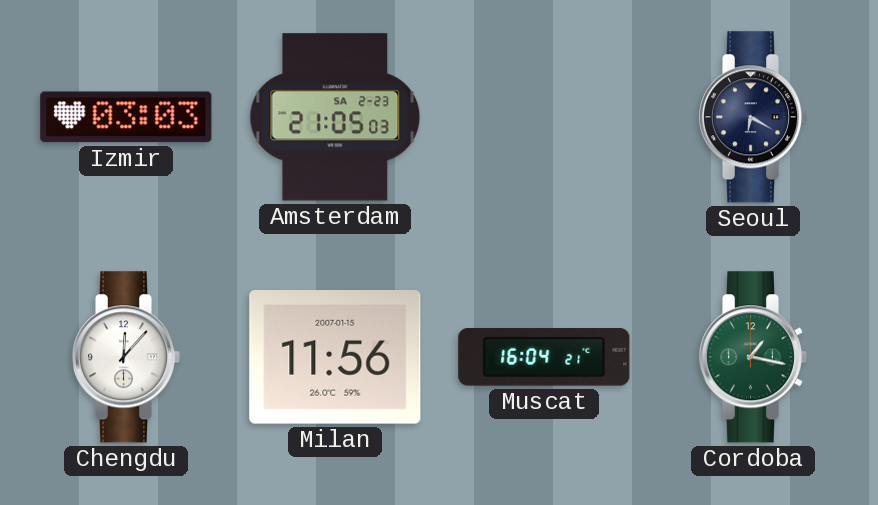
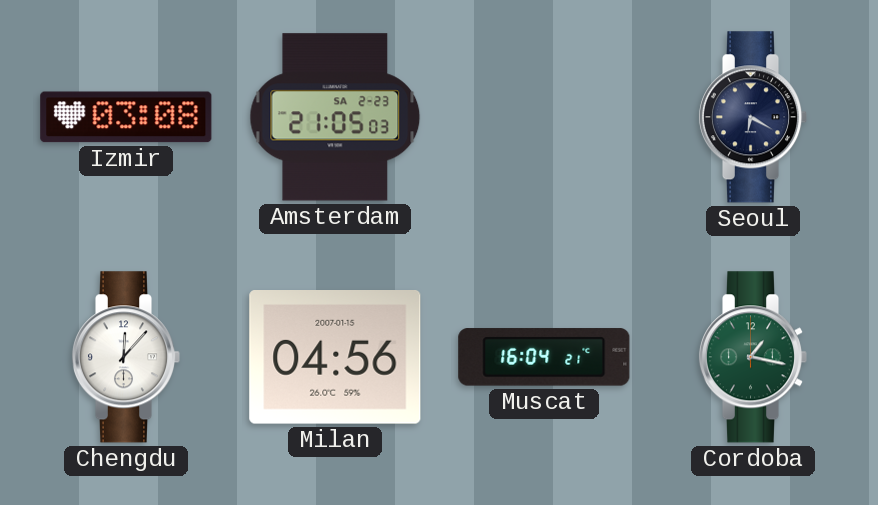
Izmir: 03:03 -> 03:08 (126, 117)
Milan: 11:56 -> 04:56 (335, 358)
